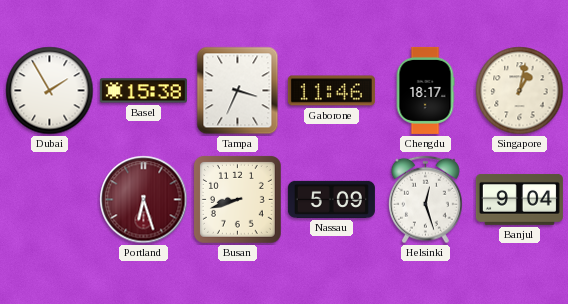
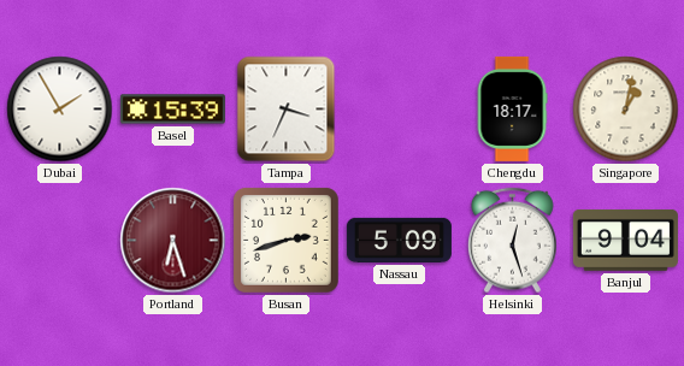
Basel: 15:38 -> 15:39 (172, 110)
Gaborone: 11:46 -> none (331, 91)
Busan: 8:42 -> 2:42 (285, 240)
